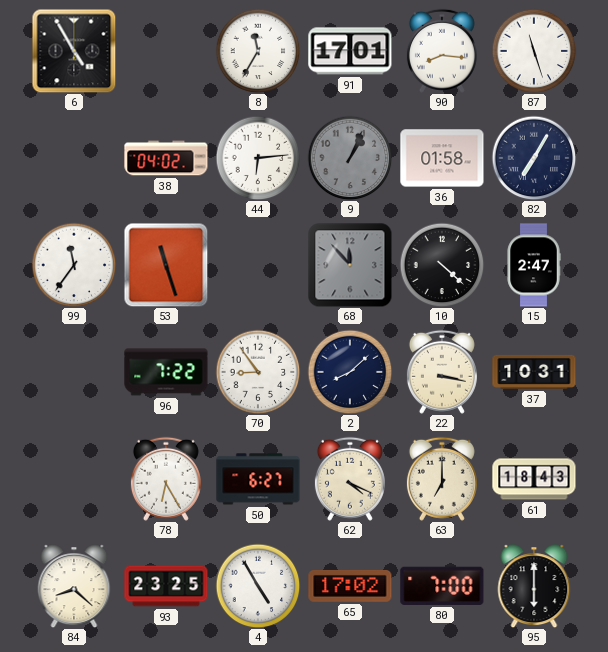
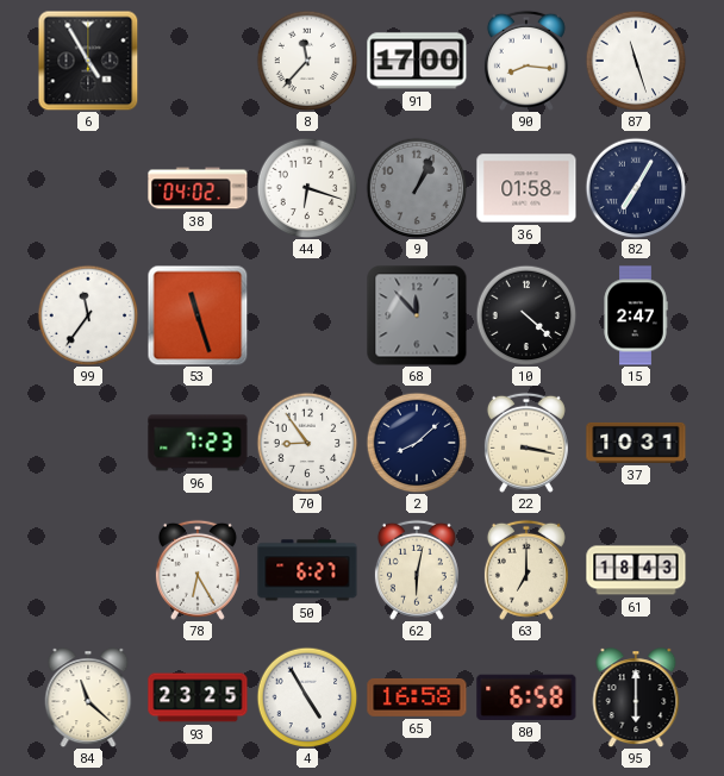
8: 11:35 -> 11:37 (307, 61)
91: 17:01 -> 17:00 (417, 61)
44: 6:14 -> 6:18 (307, 188)
96: 7:22 -> 7:23 (198, 443)
62: 4:19 -> 6:02 (417, 570)
84: 8:22 -> 11:22 (88, 697)
65: 17:02 -> 16:58 (417, 697)
80: 7:00 -> 6:58 (526, 697)
